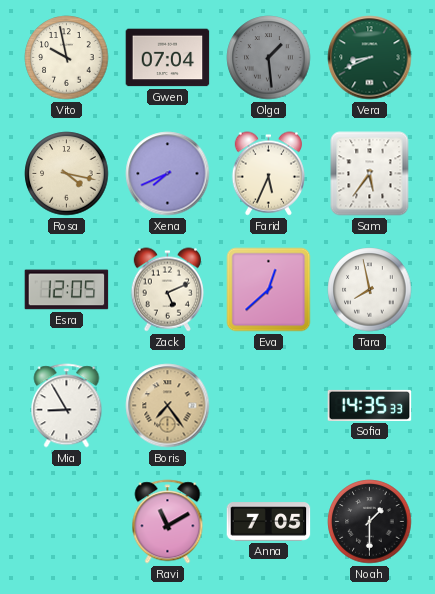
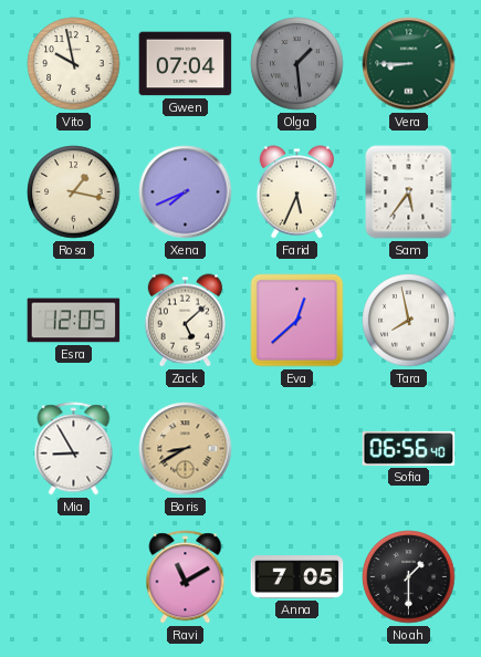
Vera: 8:41 -> 8:45 (409, 64)
Rosa: 4:17 -> 1:17 (74, 192)
Zack: 5:11 -> 5:08 (185, 321)
Boris: 7:24 -> 8:40 (186, 449)
Sofia: 14:35 -> 06:56 (409, 448)
